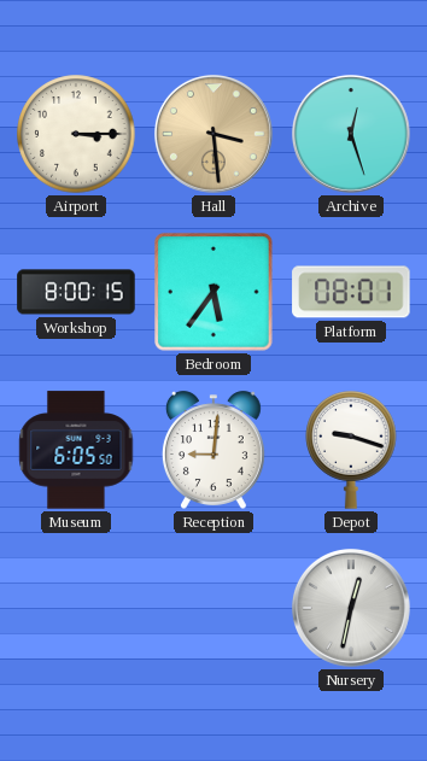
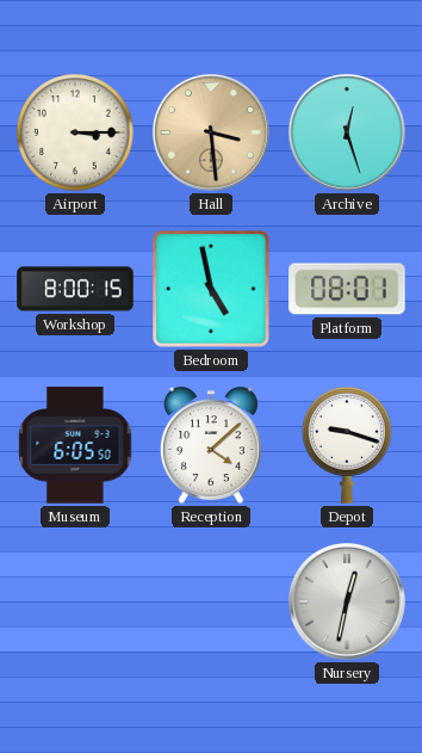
Bedroom: 5:36 -> 4:58 (211, 289)
Reception: 9:01 -> 4:08 (211, 445)
